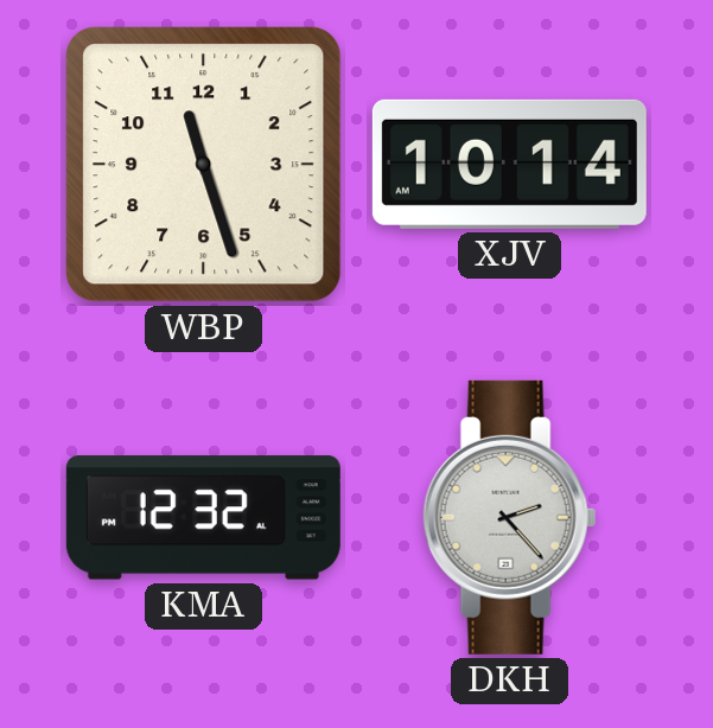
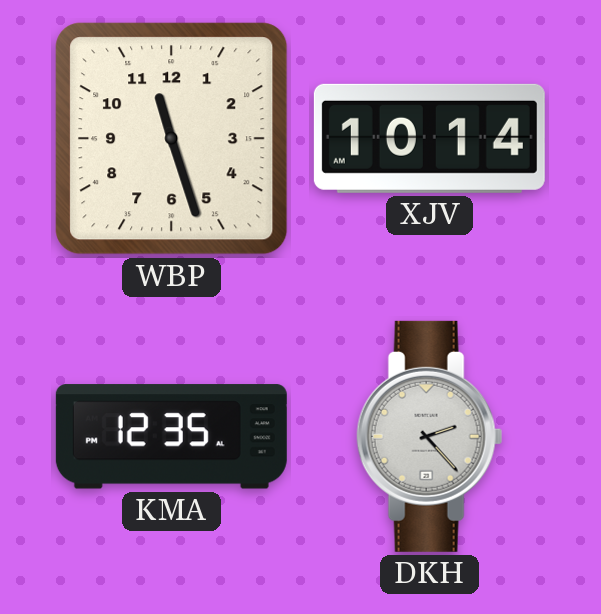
KMA: 12:32 -> 12:35 (171, 437)
